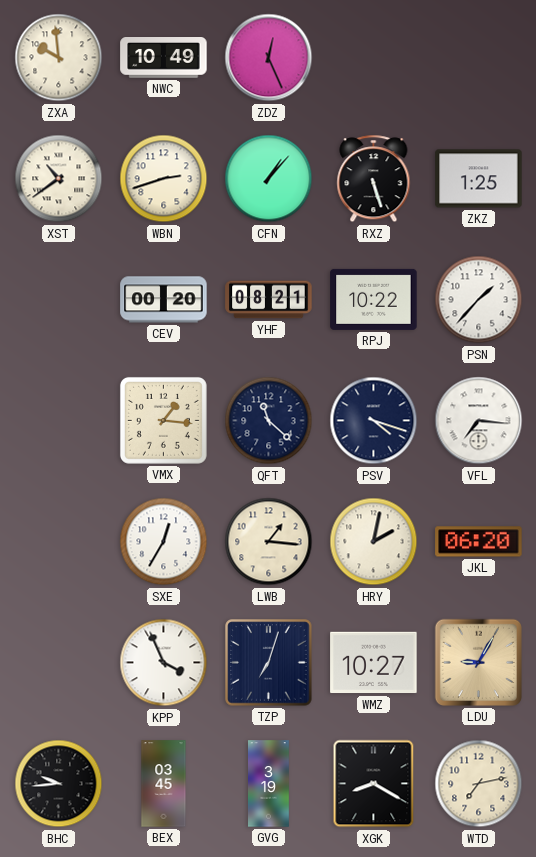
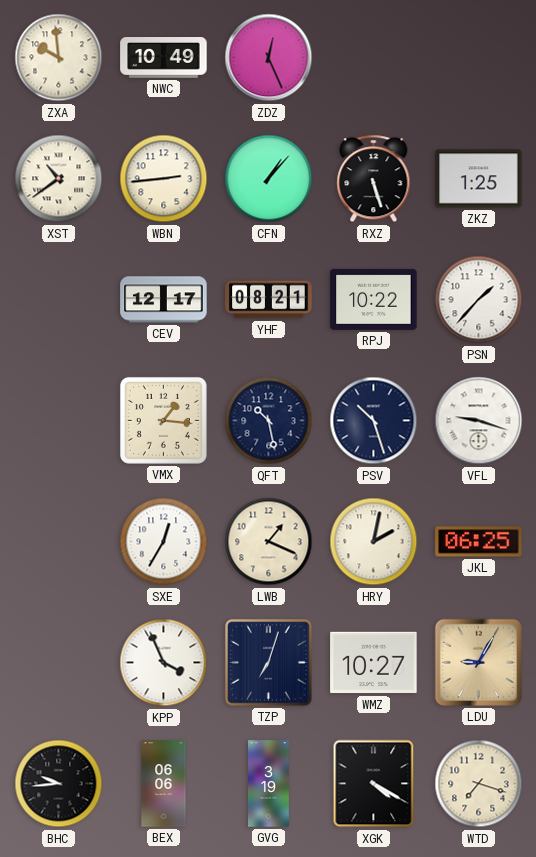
WBN: 2:42 -> 2:44 (164, 179)
CEV: 00:20 -> 12:17 (164, 300)
QFT: 11:22 -> 10:28 (269, 421)
PSV: 4:18 -> 10:27 (374, 421)
VFL: 7:16 -> 9:18 (479, 421)
LWB: 1:16 -> 1:19 (269, 542)
JKL: 06:20 -> 06:25 (479, 542)
BEX: 03:45 -> 06:06 (164, 784)
XGK: 8:20 -> 4:20 (374, 784)
WTD: 7:13 -> 7:18 (479, 784)
